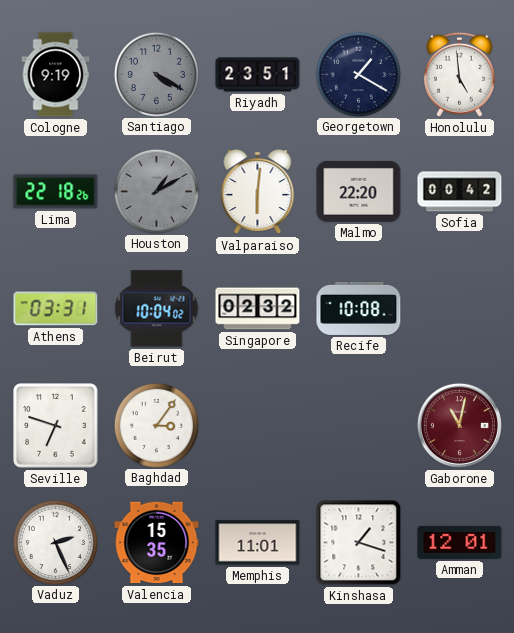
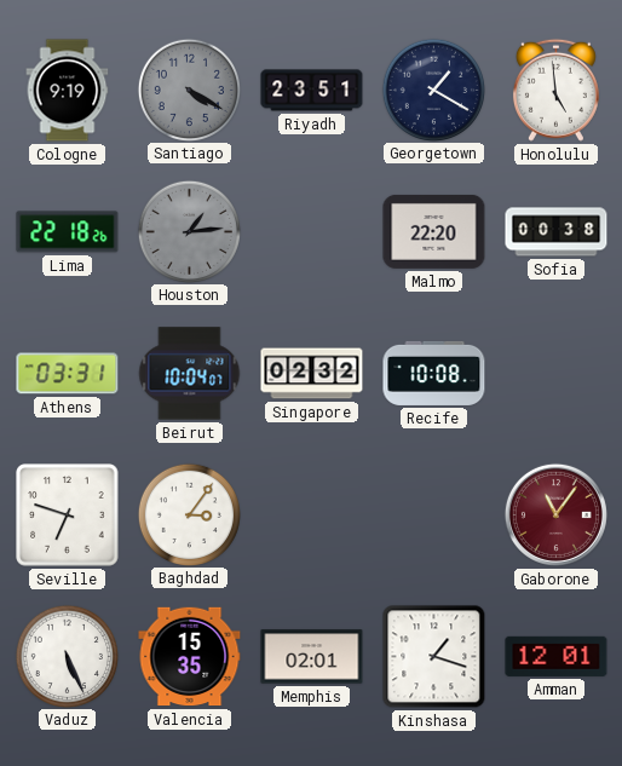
Houston: 1:10 -> 1:14 (189, 231)
Valparaiso: 6:01 -> none (258, 192)
Sofia: 00:42 -> 00:38 (557, 232)
Beirut: 10:04:02 -> 10:04:07 (190, 374)
Gaborone: 11:02 -> 11:06 (555, 514)
Vaduz: 2:26 -> 5:26 (67, 656)
Memphis: 11:01 -> 02:01 (312, 657)
